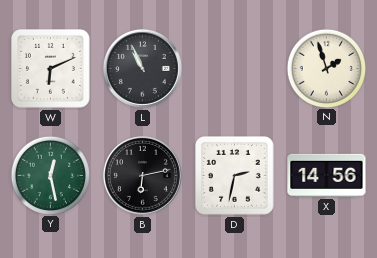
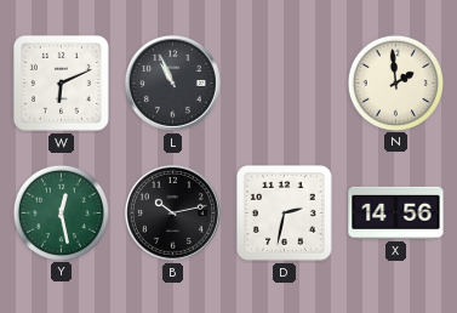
N: 1:57 -> 1:59 (395, 82)
B: 6:13 -> 10:13 (172, 212)
